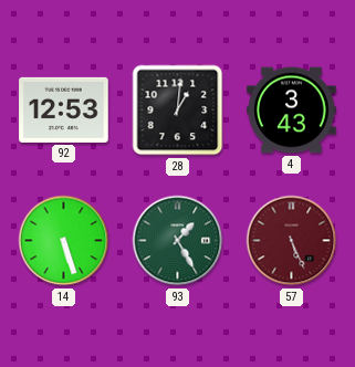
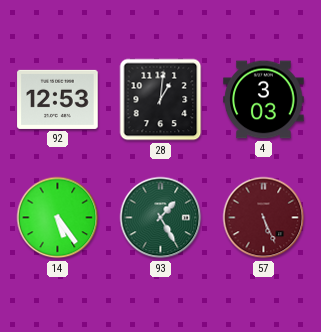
4: 3:43 -> 3:03 (264, 100)
14: 5:27 -> 5:24 (58, 218)
